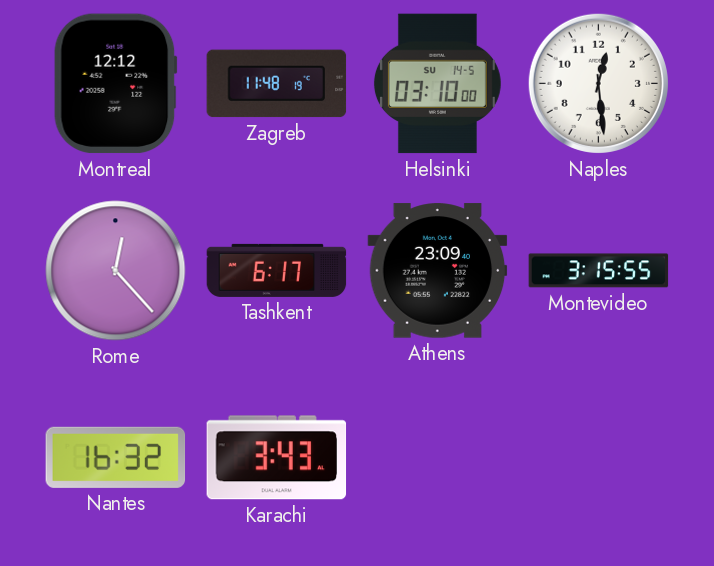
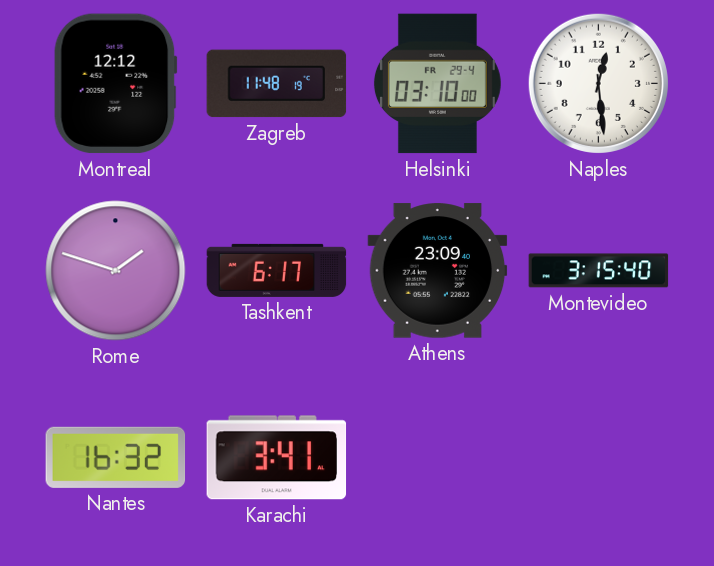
Helsinki date: SU 14-5 -> FR 29-4 (437, 84)
Rome: 12:23 -> 1:48 (116, 271)
Montevideo: 3:15:55 -> 3:15:40 (599, 271)
Karachi: 3:43 -> 3:41 (277, 458)
